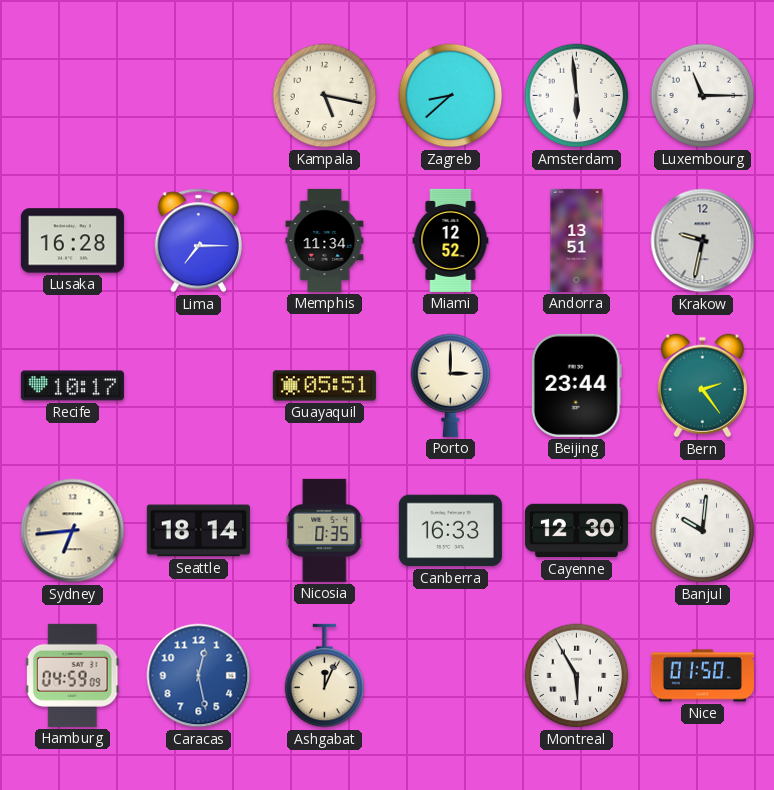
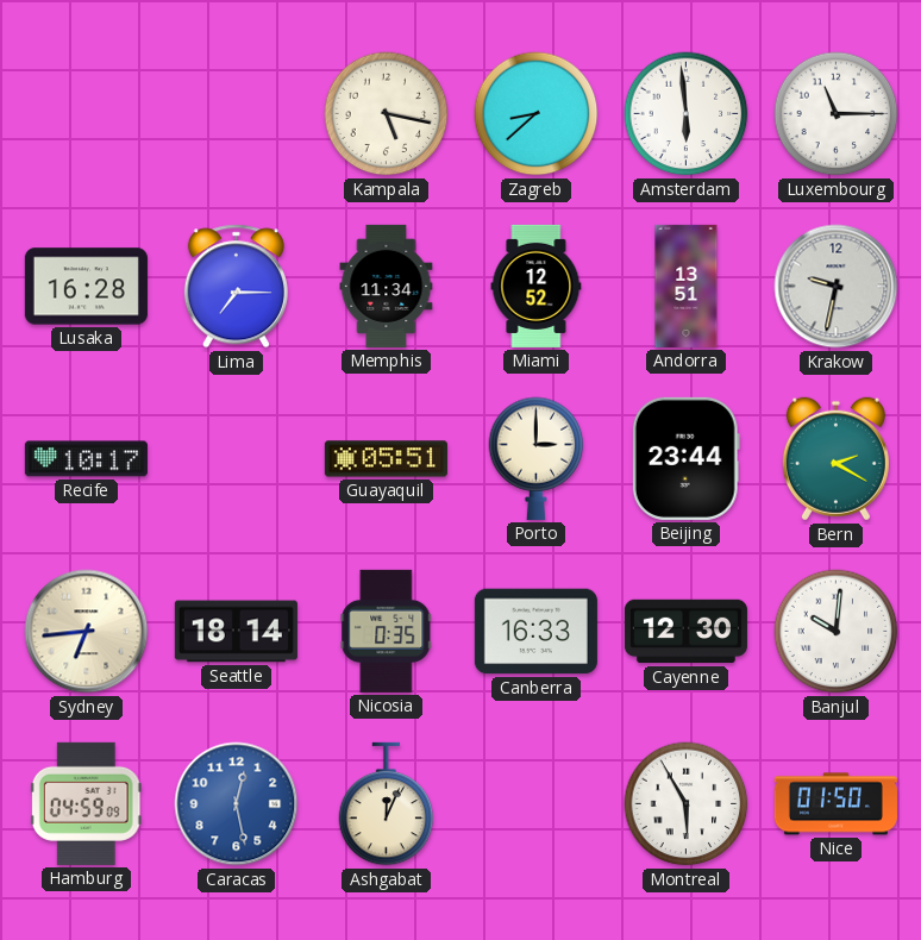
Bern: 2:24 -> 2:20 (835, 459)
